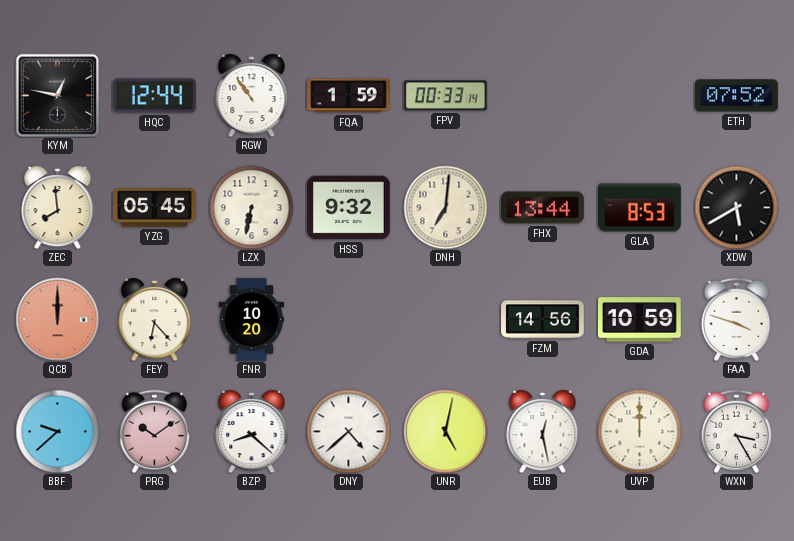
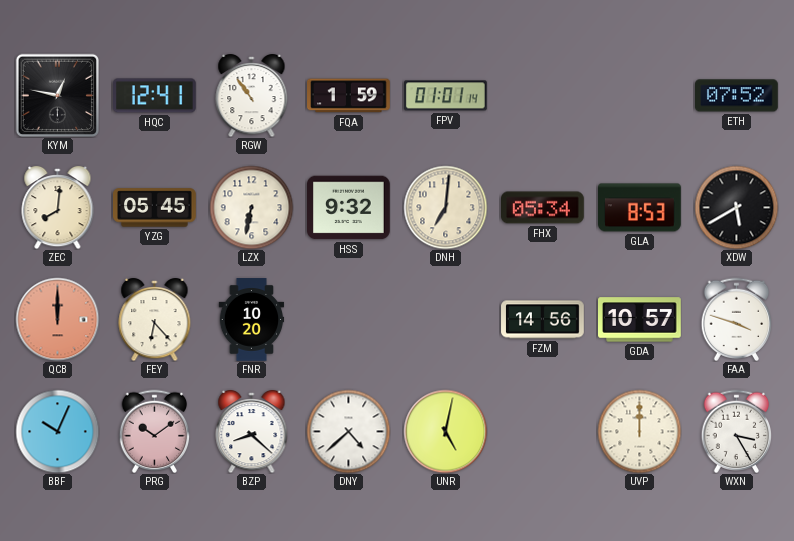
HQC: 12:44 -> 12:41 (155, 96)
FPV: 00:33 -> 01:01 (446, 96)
ZEC: 7:59 -> 8:01 (58, 207)
FHX: 13:44 -> 05:34 (543, 208)
GDA: 10:59 -> 10:57 (640, 320)
BBF: 9:38 -> 10:04 (57, 431)
EUB: 12:28 -> none (543, 431)
